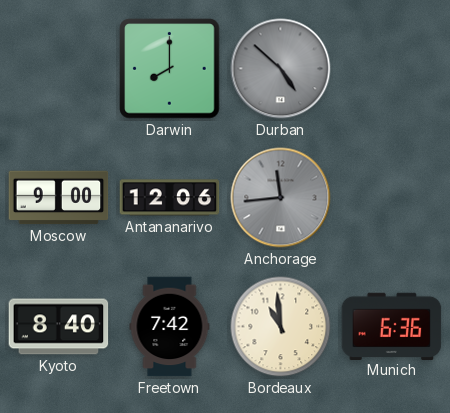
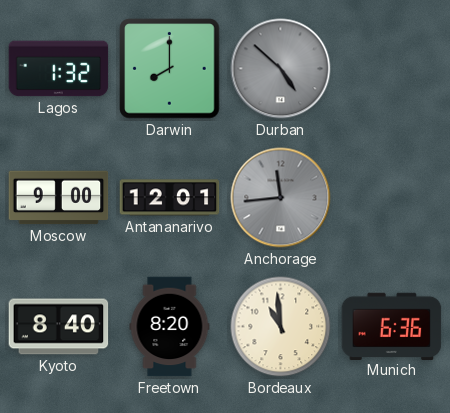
Lagos: none -> 1:32 (59, 69)
Antananarivo: 12:06 -> 12:01 (170, 198)
Freetown: 7:42 -> 8:20 (170, 327)
